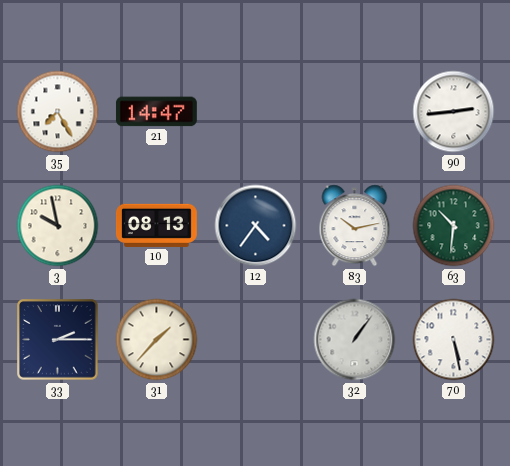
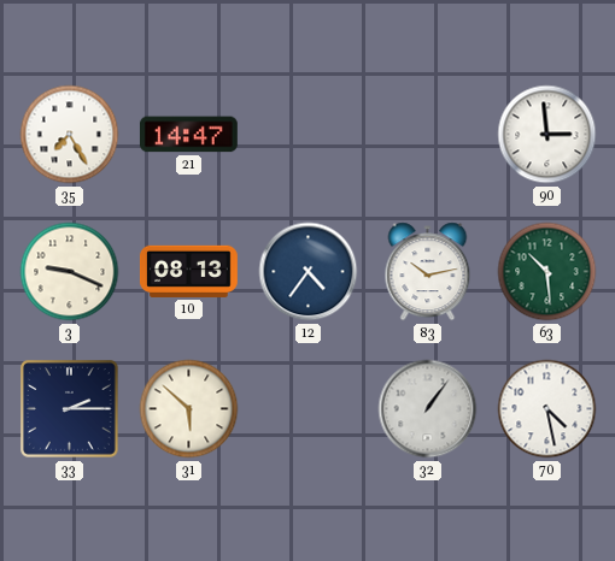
90: 2:44 -> 2:59 (547, 135)
3: 9:58 -> 9:19 (70, 272)
63: 10:31 -> 10:29 (547, 272)
31: 1:37 -> 5:52 (189, 409)
70: 5:28 -> 4:28 (547, 409)
